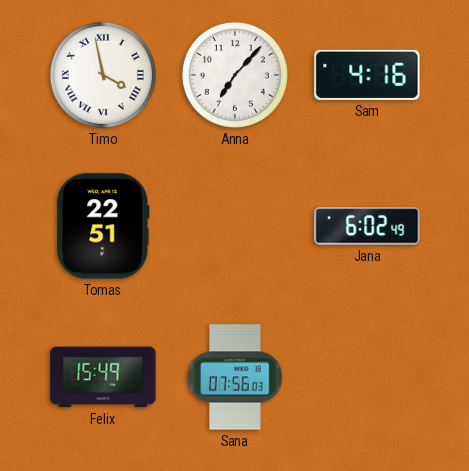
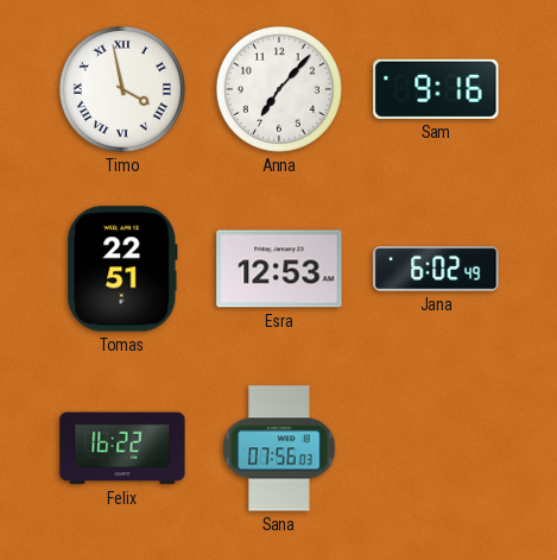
Sam: 4:16 -> 9:16 (436, 89)
Esra: none -> 12:53 (279, 269)
Felix: 15:49 -> 16:22 (122, 448)
